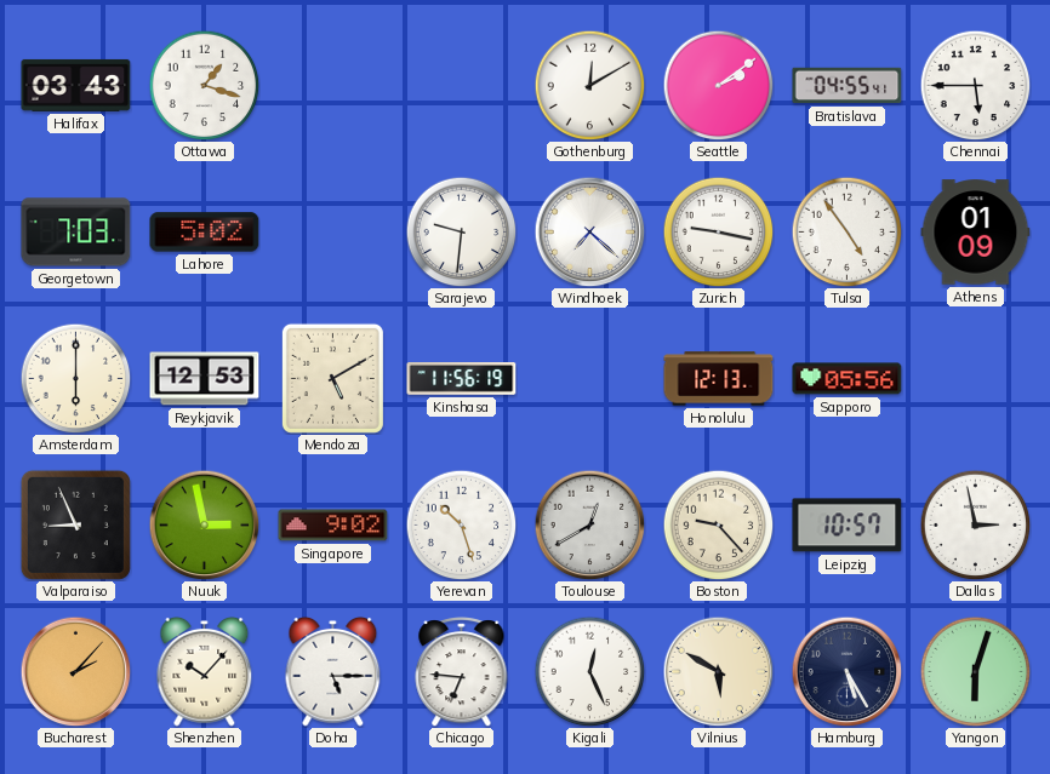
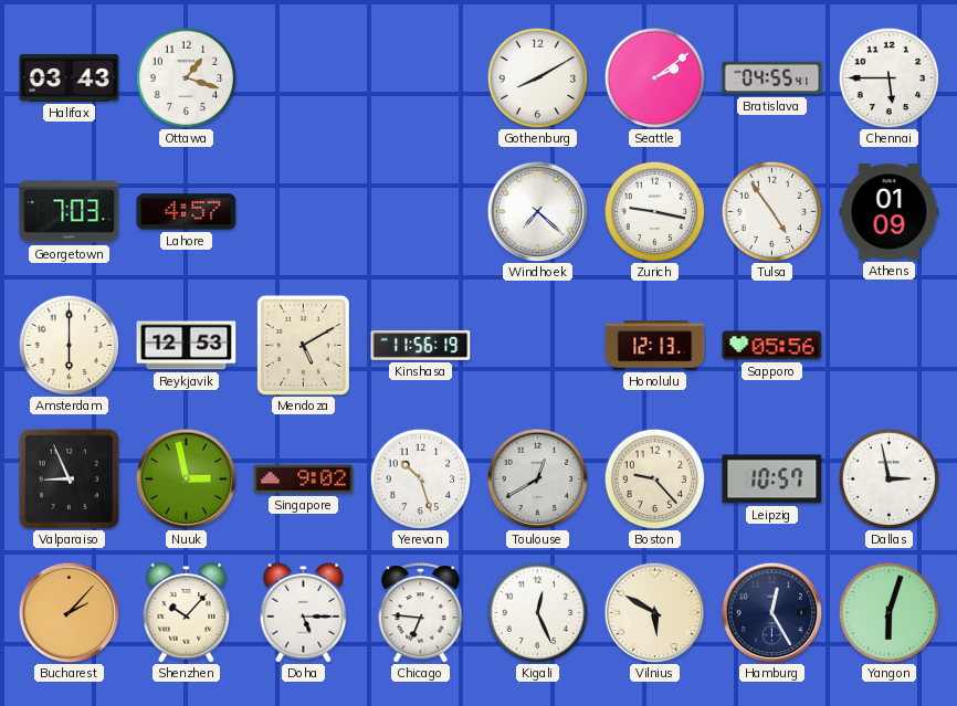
Gothenburg: 12:10 -> 8:10 (537, 77)
Lahore: 5:02 -> 4:57 (187, 212)
Sarajevo: 9:31 -> none (461, 231)
Hamburg: 5:25 -> 12:25 (771, 612)
